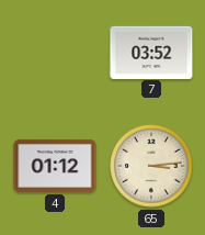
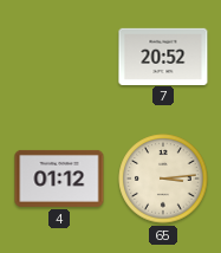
7: 03:52 -> 20:52 (163, 56)
